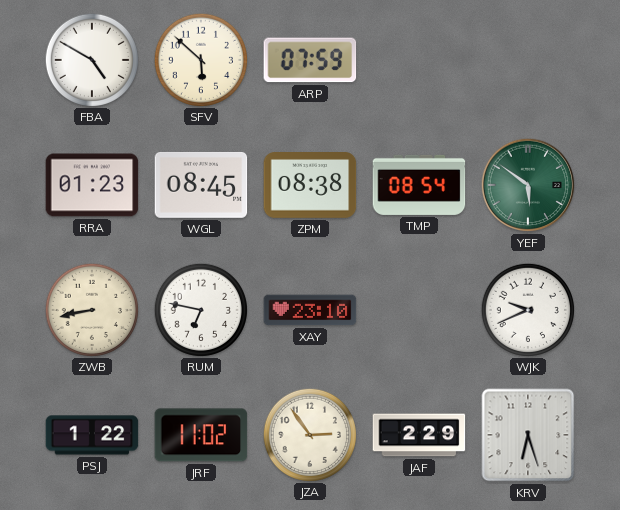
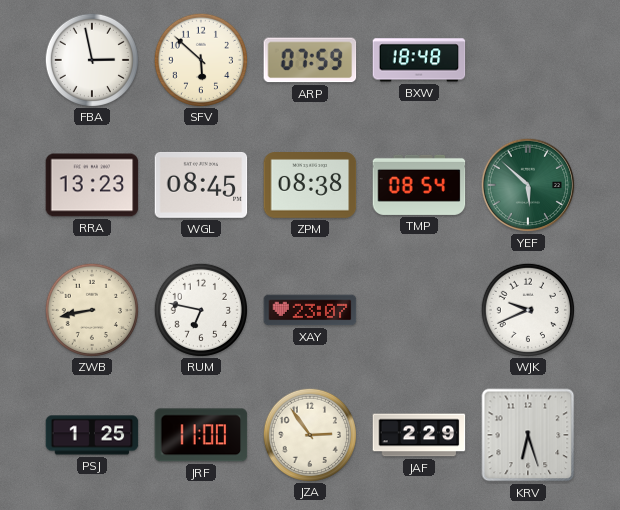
FBA: 4:50 -> 2:58 (91, 59)
BXW: none -> 18:48 (419, 60)
RRA: 01:23 -> 13:23 (92, 185)
YEF: 5:51 -> 5:52 (528, 185)
XAY: 23:10 -> 23:07 (310, 310)
PSJ: 1:22 -> 1:25 (92, 435)
JRF: 11:02 -> 11:00 (201, 435)
